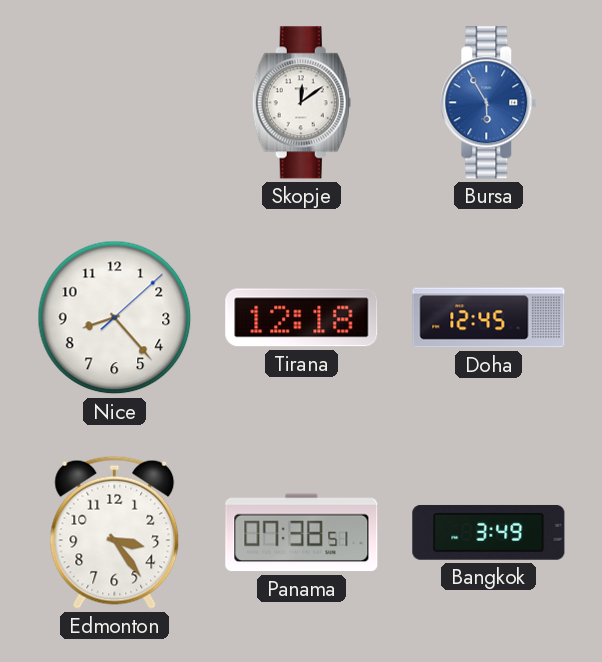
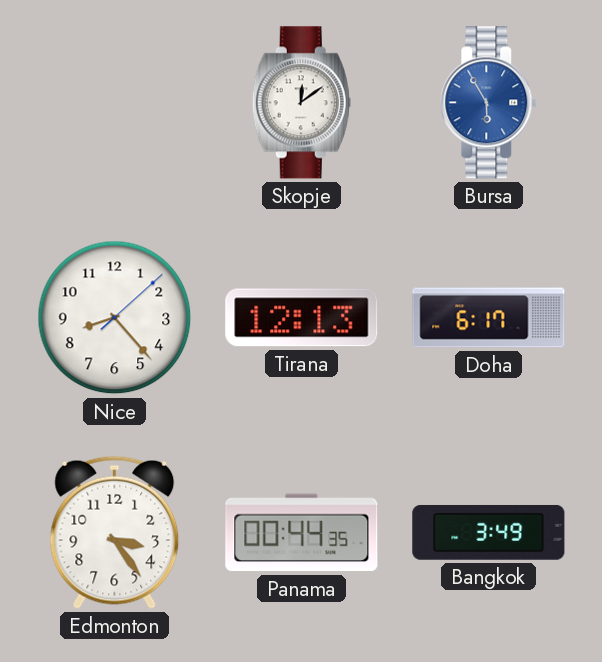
Tirana: 12:18 -> 12:13 (302, 318)
Doha: 12:45 -> 6:17 (489, 318)
Panama: 07:38 -> 00:44 (302, 533)
